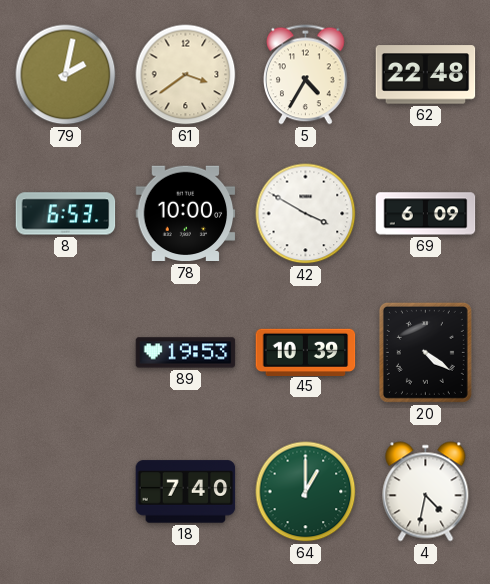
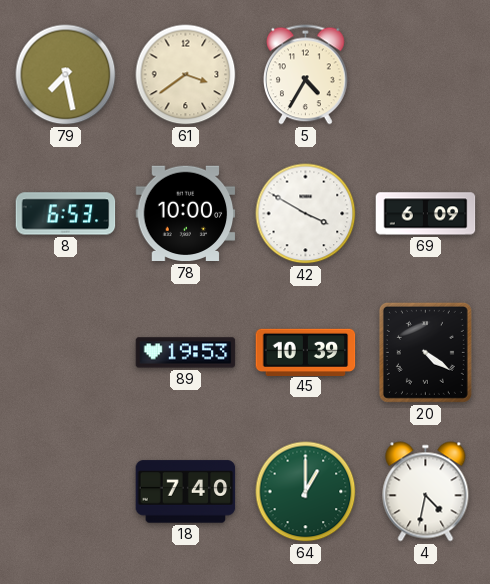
79: 2:02 -> 7:28 (66, 75)
62: 22:48 -> none (426, 75)
